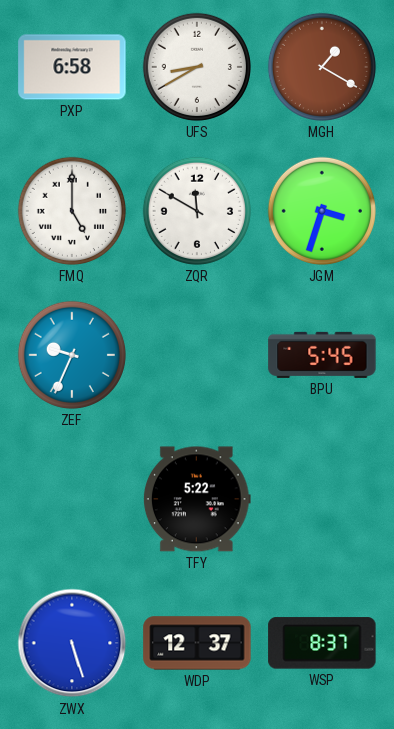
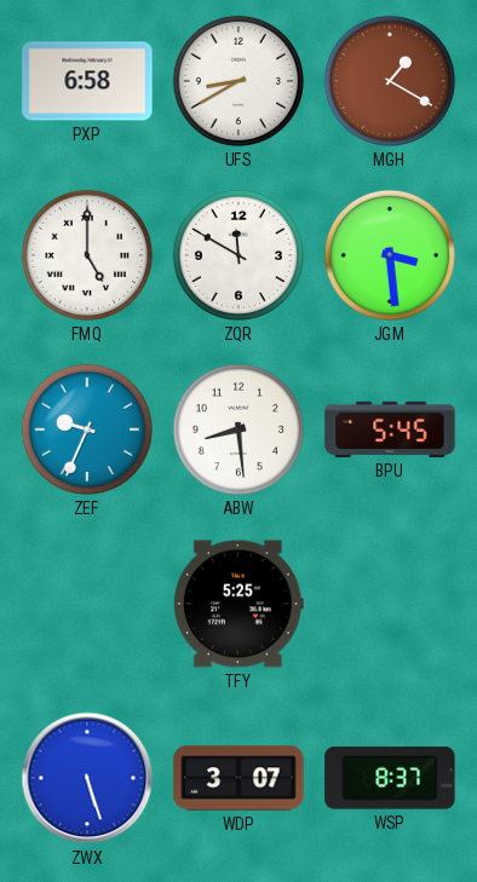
JGM: 3:33 -> 3:29 (390, 255)
ABW: none -> 8:29 (238, 430)
TFY: 5:22 -> 5:25 (238, 604)
WDP: 12:37 -> 3:07 (238, 778)
